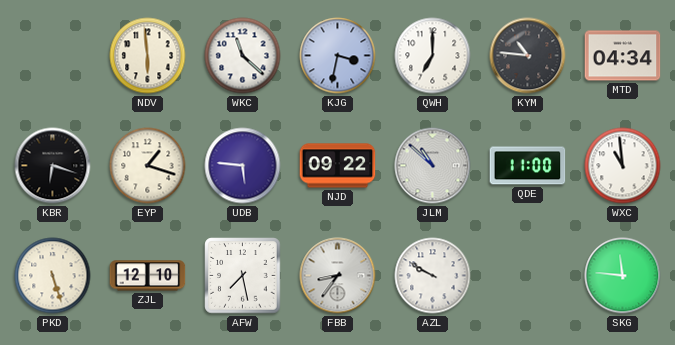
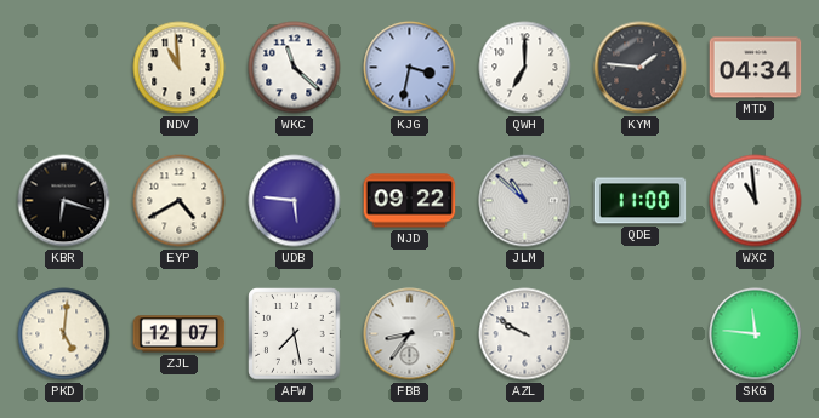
NDV: 5:59 -> 10:59 (180, 68)
KYM: 10:46 -> 1:46 (641, 68)
EYP: 1:18 -> 4:40 (180, 201)
PKD: 5:27 -> 5:01 (64, 334)
ZJL: 12:10 -> 12:07 (180, 334)
